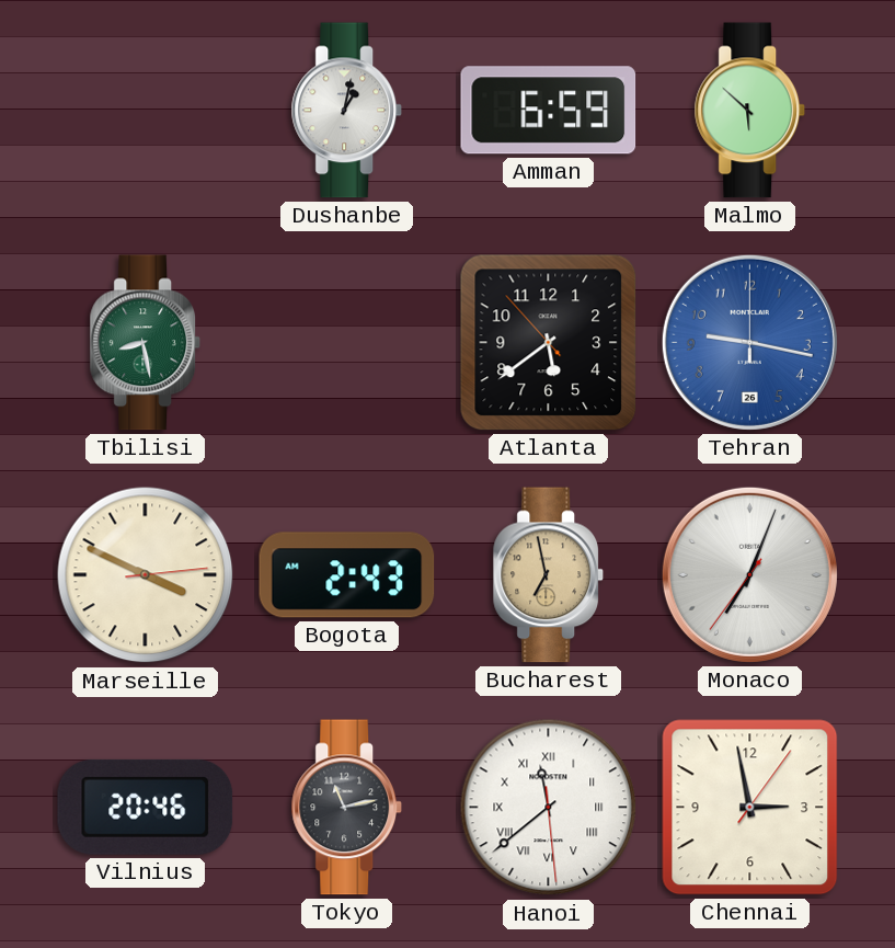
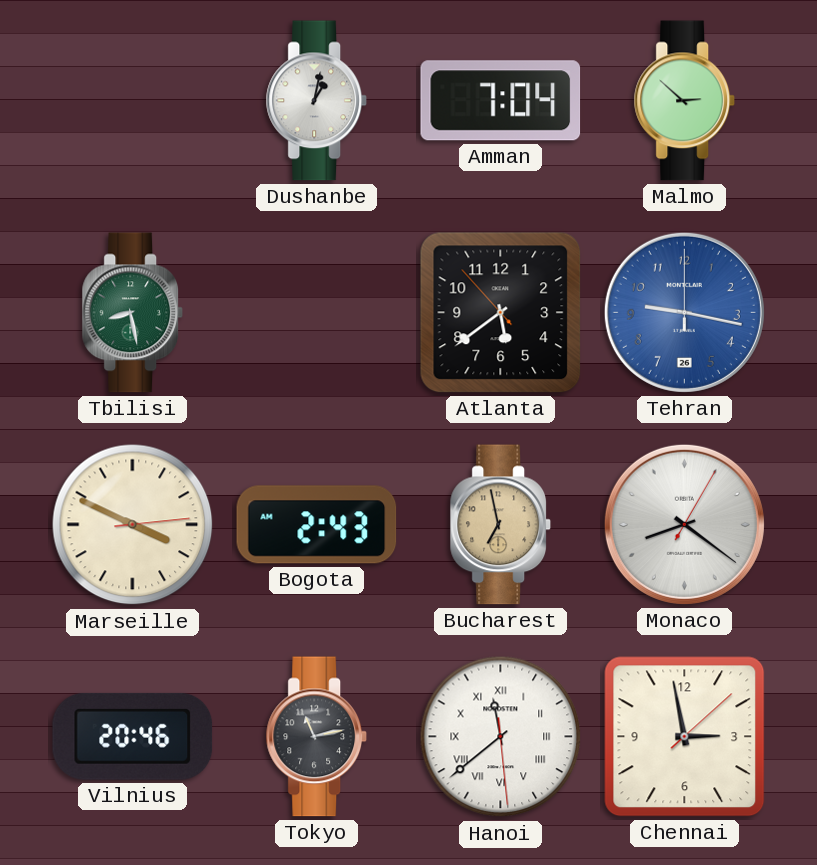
Amman: 6:59 -> 7:04 (501, 101)
Malmo: 5:52 -> 2:52 (685, 101)
Monaco: 7:03 -> 8:21 (684, 524)
Chennai: 2:58:06 -> 2:58:08 (685, 737)
